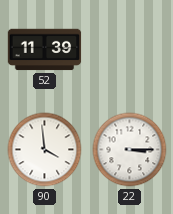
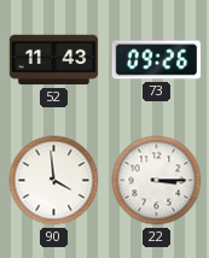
52: 11:39 -> 11:43 (54, 60)
73: none -> 09:26 (157, 60)
